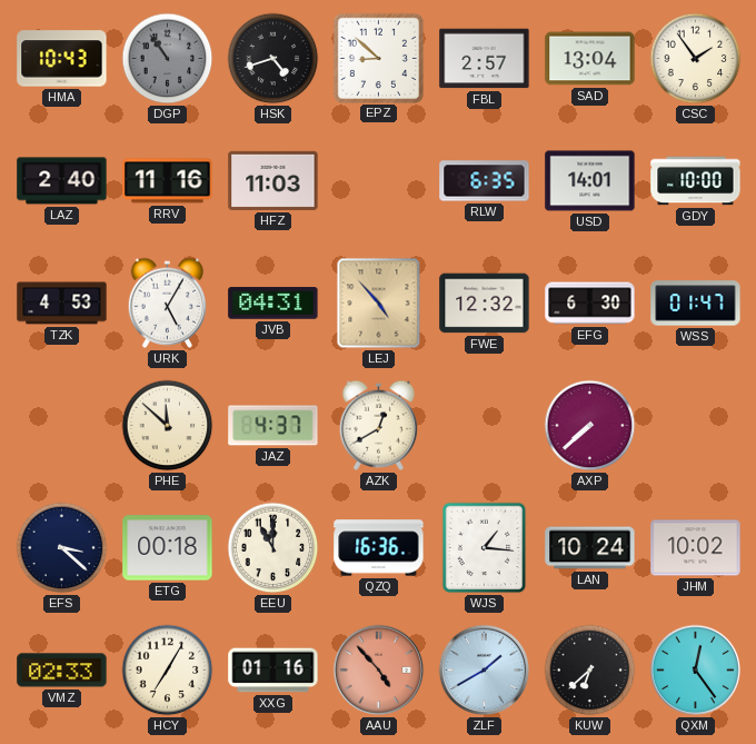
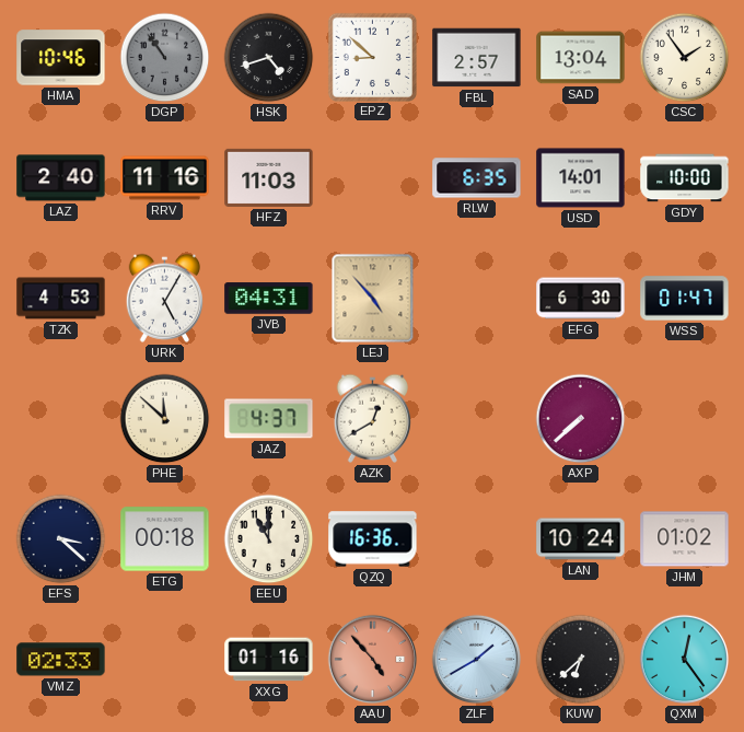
HMA: 10:43 -> 10:46 (61, 58)
FWE: 12:32 -> none (485, 304)
WJS: 1:16 -> none (485, 548)
JHM: 10:02 -> 01:02 (685, 539)
HCY: 7:05 -> none (168, 671)
